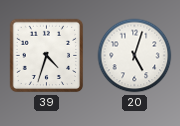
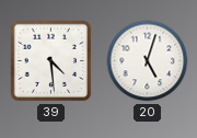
39: 4:33 -> 4:29 (51, 61)
